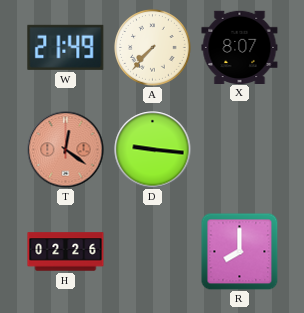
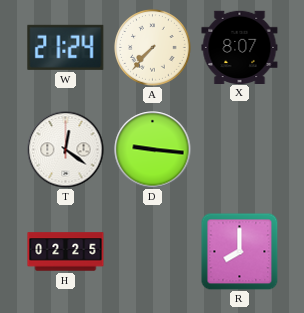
W: 21:49 -> 21:24 (66, 47)
T dial: salmon -> white (66, 150)
H: 02:26 -> 02:25 (66, 252)
